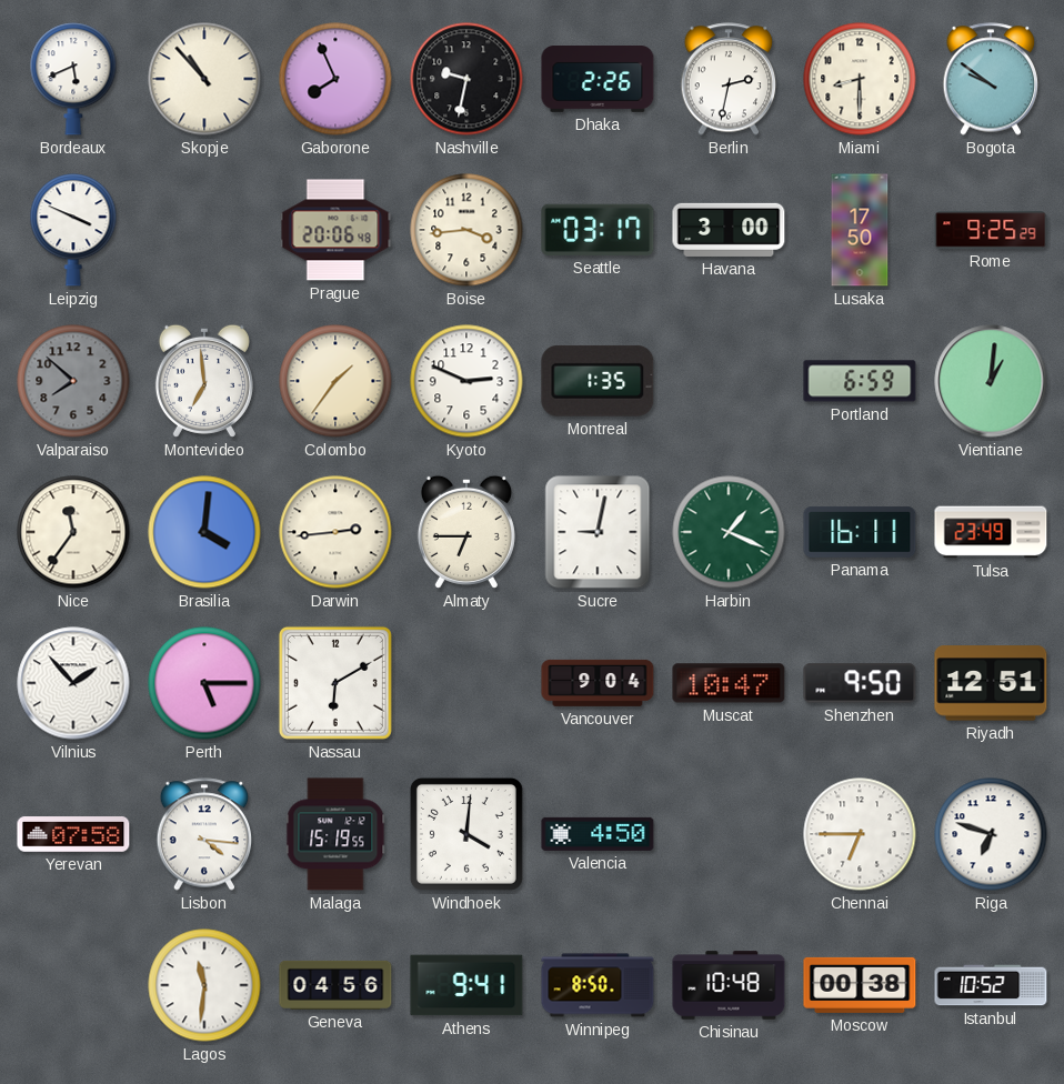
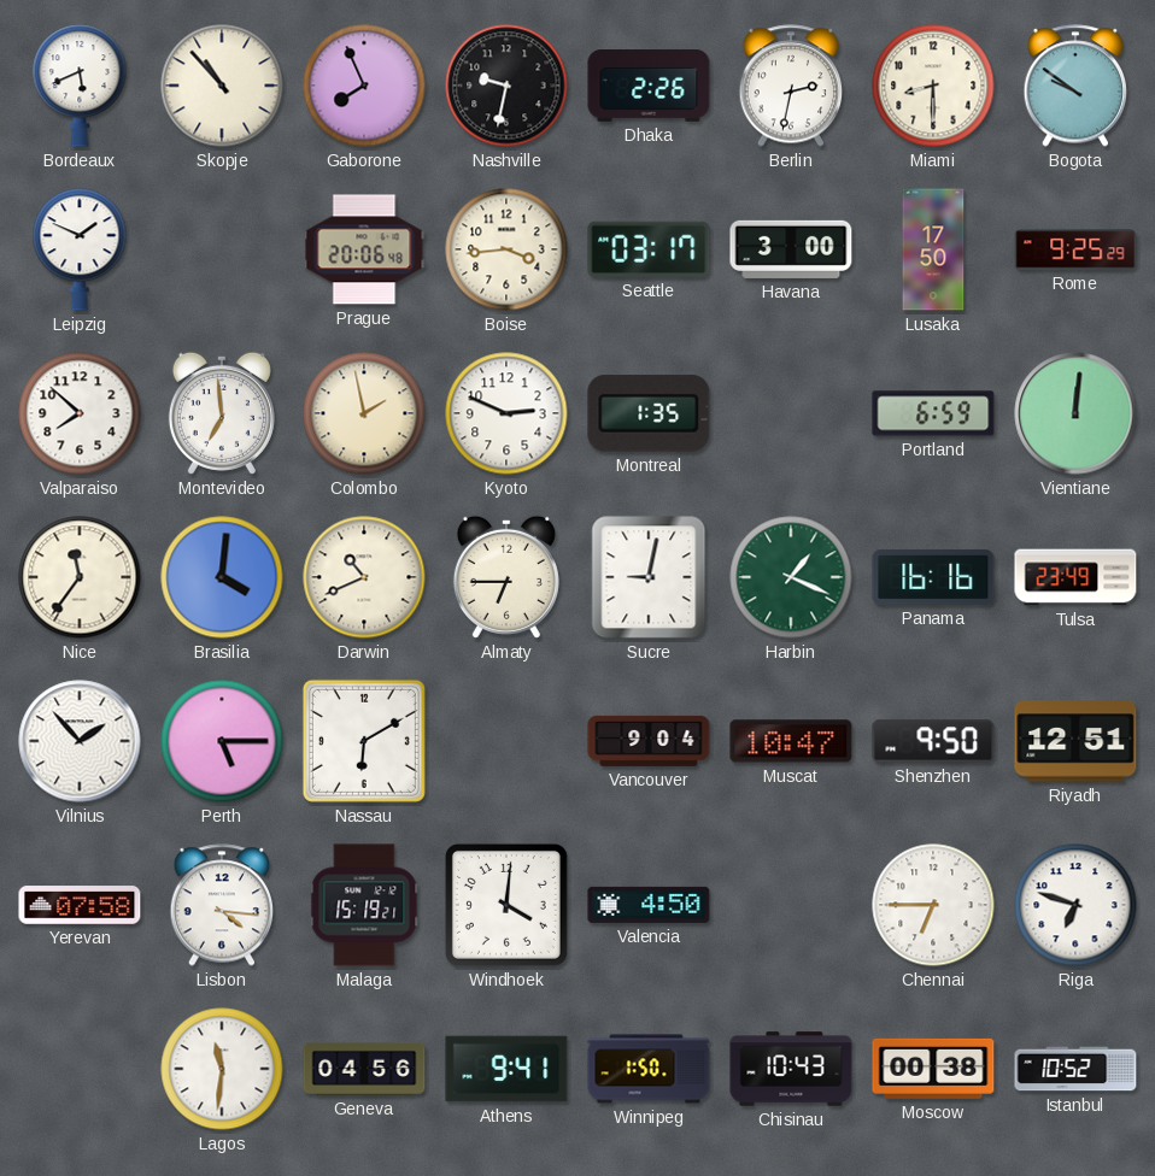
Leipzig: 3:49 -> 1:49 (80, 249)
Valparaiso dial: grey -> white (80, 413)
Colombo: 1:36 -> 1:58 (364, 413)
Vientiane: 1:01 -> 12:01 (1075, 413)
Darwin: 2:44 -> 10:41 (364, 577)
Panama: 16:11 -> 16:16 (933, 577)
Malaga: 15:19:55 -> 15:19:21 (364, 905)
Winnipeg: 8:50 -> 1:50 (649, 1069)
Chisinau: 10:48 -> 10:43 (791, 1069)
